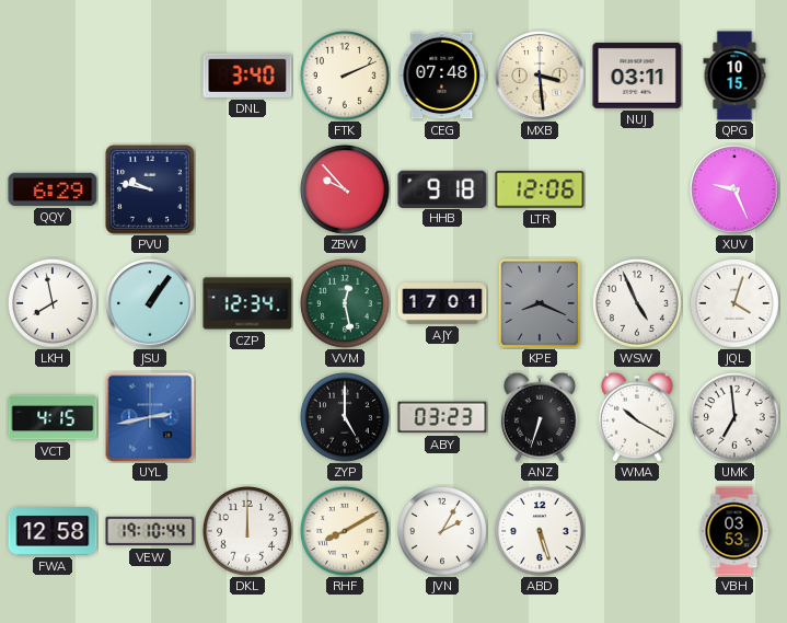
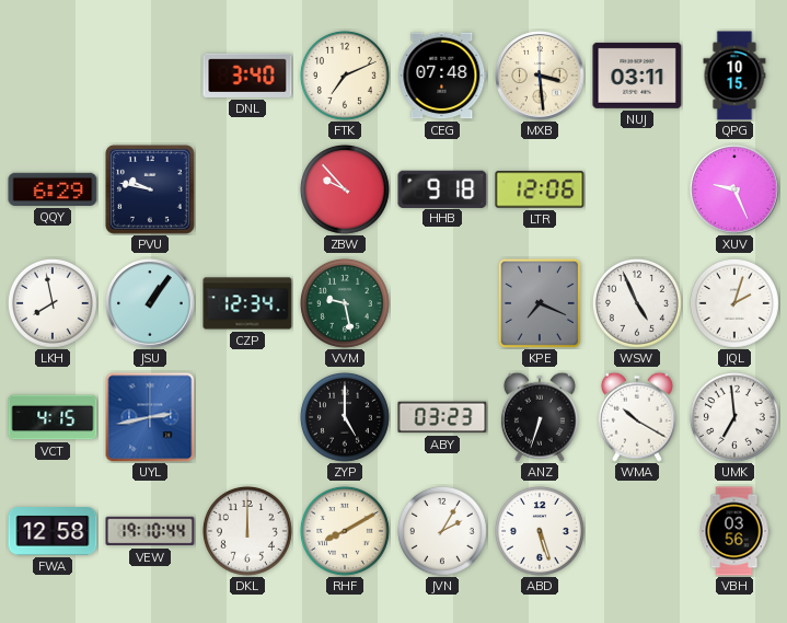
FTK: 2:11 -> 7:11 (345, 76)
VVM: 12:28 -> 9:28 (345, 303)
AJY: 17:01 -> none (442, 303)
KPE: 8:19 -> 7:19 (540, 303)
JQL: 4:03 -> 2:03 (734, 303)
VBH: 03:53 -> 03:56 (734, 531)
